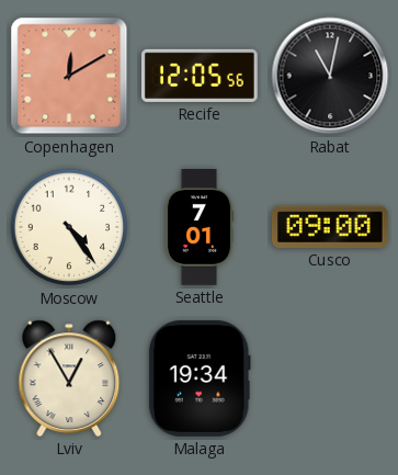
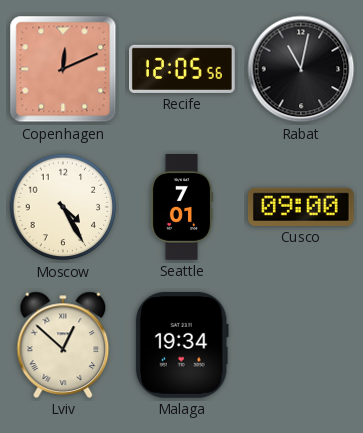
Copenhagen: 12:10 -> 12:11 (63, 69)
Moscow: 4:24 -> 4:25 (63, 207)
Lviv: 12:55 -> 12:52 (63, 345)
